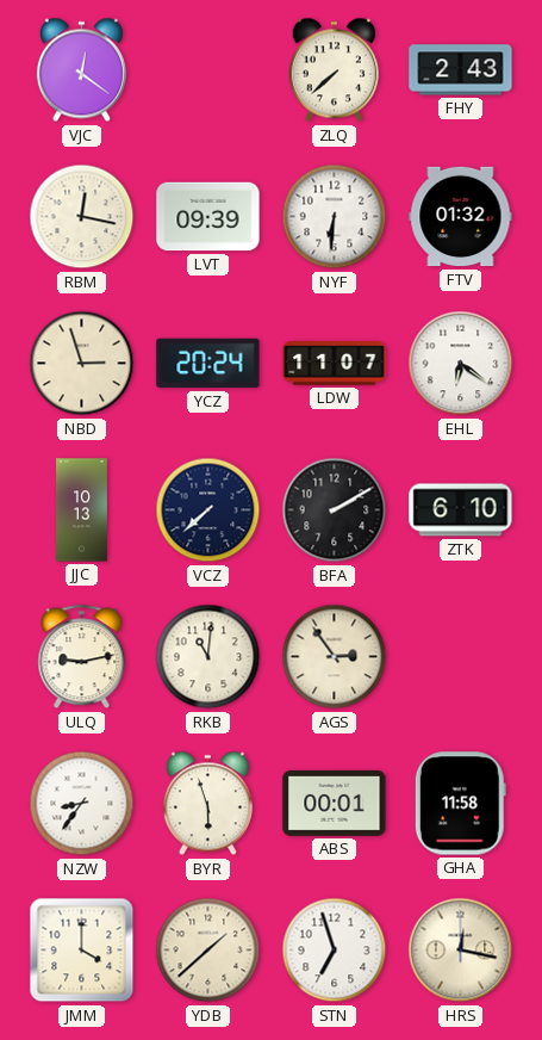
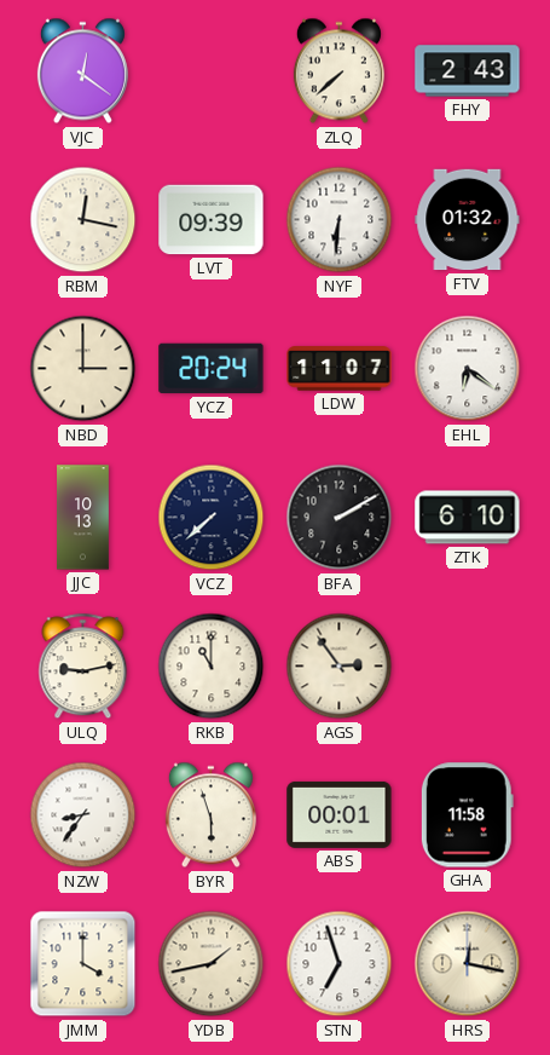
NBD: 2:57 -> 3:00 (83, 369)
RKB: 11:01 -> 11:00 (212, 667)
YDB: 1:38 -> 1:43 (212, 964)
